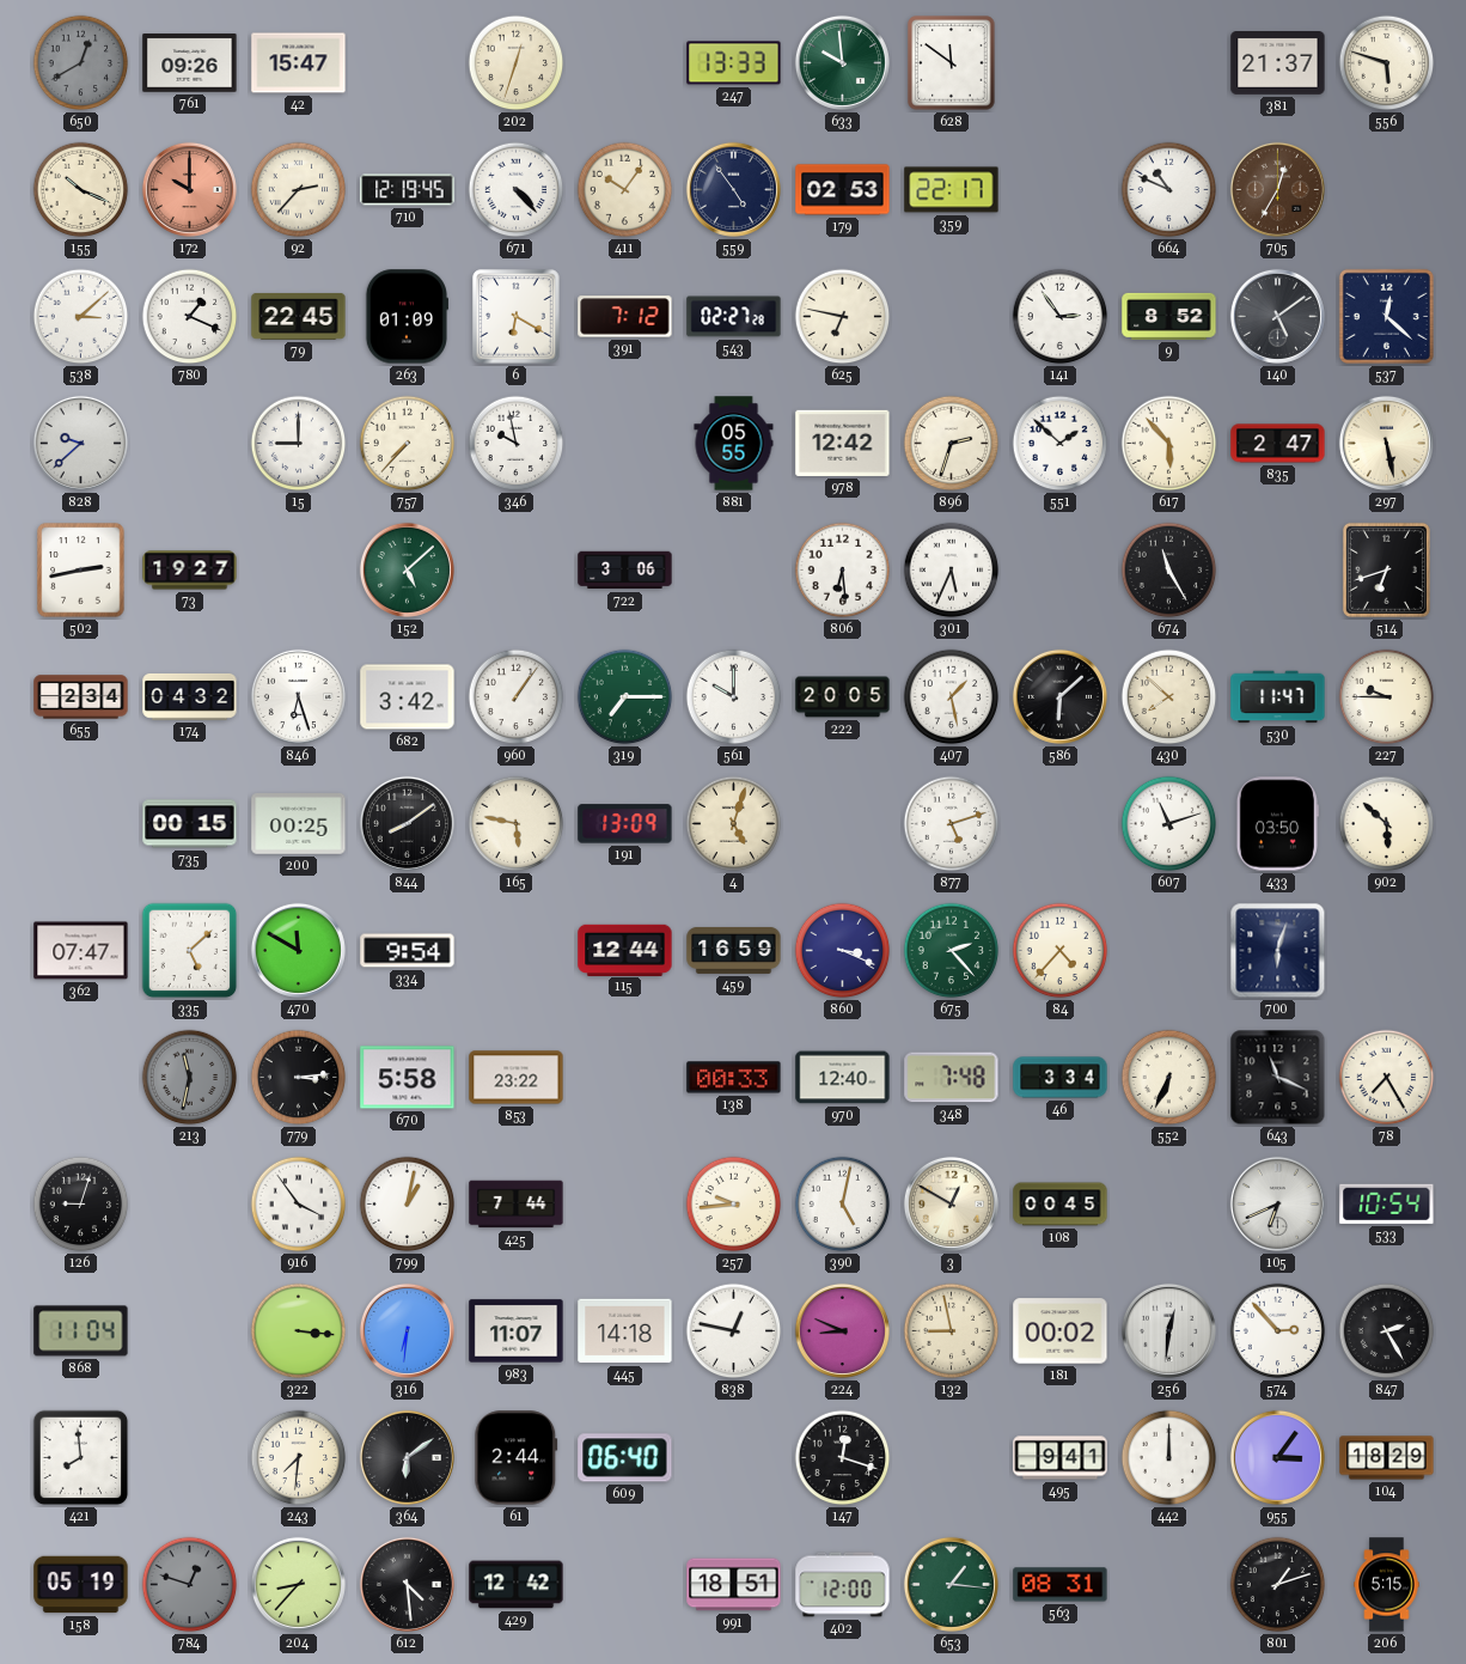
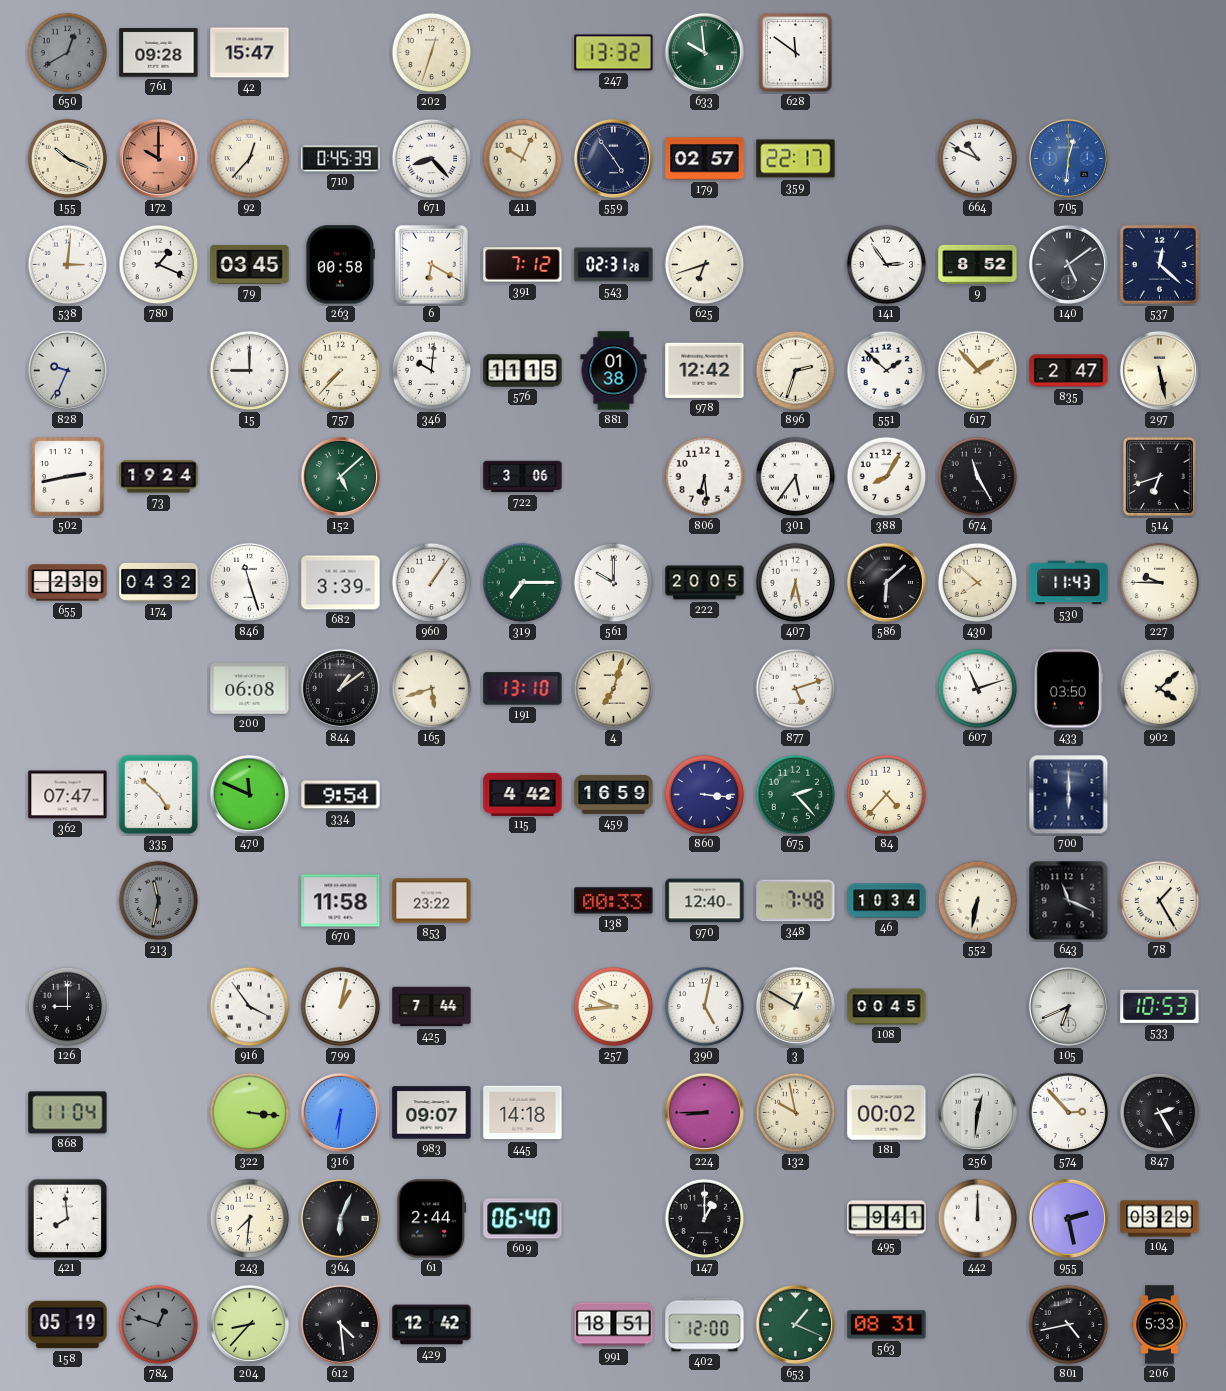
761: 09:26 -> 09:28 (159, 53)
247: 13:33 -> 13:32 (614, 53)
381: 21:37 -> none (1278, 63)
556: 5:48 -> none (1387, 63)
92: 2:37 -> 12:37 (250, 159)
710: 12:19 -> 0:45 (341, 159)
671: 4:23 -> 8:23 (432, 159)
411: 10:06 -> 10:04 (523, 159)
179: 02:53 -> 02:57 (705, 159)
705: 12:35 -> 12:31 (1068, 158)
705 dial: brown -> blue (1068, 158)
538: 3:08 -> 3:01 (68, 265)
79: 22:45 -> 03:45 (250, 264)
263: 01:09 -> 00:58 (340, 265)
543: 02:27 -> 02:31 (614, 265)
625: 6:47 -> 6:42 (705, 265)
828: 9:38 -> 9:34 (67, 370)
346: 9:58 -> 10:01 (432, 371)
576: none -> 11:15 (523, 371)
881: 05:55 -> 01:38 (614, 371)
617: 5:53 -> 1:53 (978, 371)
73: 19:27 -> 19:24 (159, 477)
301: 5:34 -> 5:36 (796, 477)
388: none -> 8:05 (887, 477)
655: 2:34 -> 2:39 (68, 583)
846: 6:27 -> 11:27 (249, 582)
682: 3:42 -> 3:39 (341, 583)
407: 1:28 -> 6:28 (796, 583)
530: 11:47 -> 11:43 (1069, 583)
735: 00:15 -> none (190, 824)
200: 00:25 -> 06:08 (250, 689)
844: 8:09 -> 1:09 (340, 688)
165: 5:47 -> 5:42 (432, 689)
191: 13:09 -> 13:10 (523, 689)
4: 5:03 -> 7:03 (614, 689)
902: 5:52 -> 4:08 (1160, 689)
335: 5:08 -> 4:52 (159, 795)
470: 11:50 -> 11:49 (249, 794)
115: 12:44 -> 4:42 (523, 794)
860: 3:19 -> 3:16 (705, 795)
700: 6:03 -> 6:00 (1069, 795)
779: 3:14 -> none (299, 1078)
670: 5:58 -> 11:58 (341, 901)
46: 3:34 -> 10:34 (887, 901)
552: 6:34 -> 6:32 (978, 901)
78: 7:25 -> 1:25 (1160, 901)
126: 9:03 -> 9:00 (68, 1007)
533: 10:54 -> 10:53 (1160, 1006)
983: 11:07 -> 09:07 (432, 1113)
838: 12:47 -> none (734, 1331)
224: 8:49 -> 8:45 (704, 1112)
132: 8:58 -> 9:58 (796, 1113)
364: 6:09 -> 6:04 (340, 1218)
147: 12:18 -> 1:00 (705, 1219)
955: 3:06 -> 2:28 (1068, 1218)
104: 18:29 -> 03:29 (1160, 1219)
653: 1:16 -> 1:19 (795, 1324)
801: 1:12 -> 4:43 (1069, 1325)
206: 5:15 -> 5:33 (1160, 1325)
